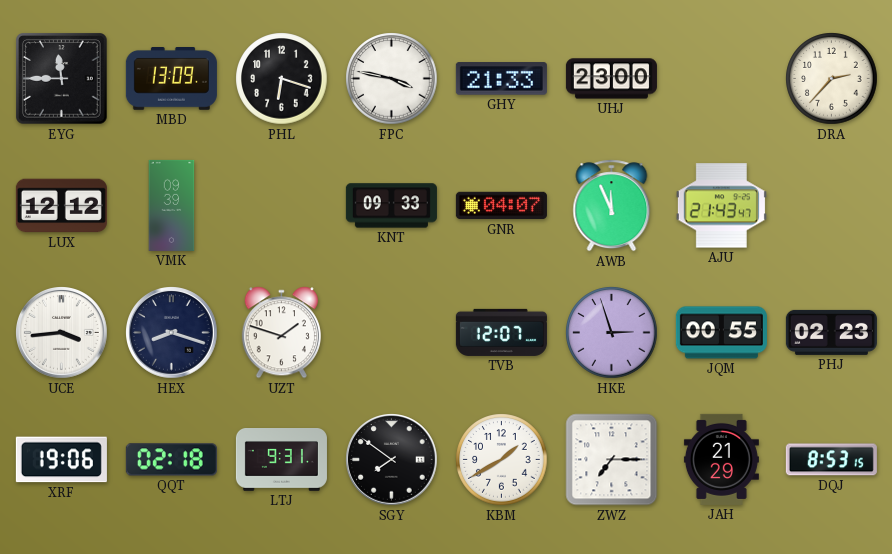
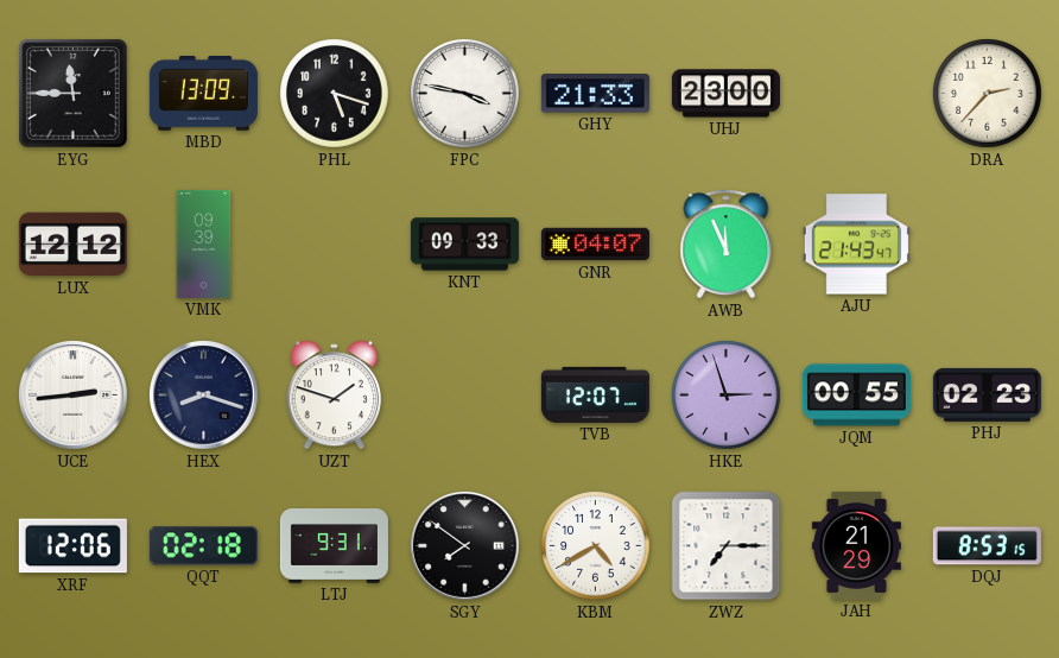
PHL: 6:18 -> 5:18 (335, 94)
UCE: 3:44 -> 2:44 (74, 396)
XRF: 19:06 -> 12:06 (72, 546)
KBM: 1:40 -> 4:40 (596, 546)
